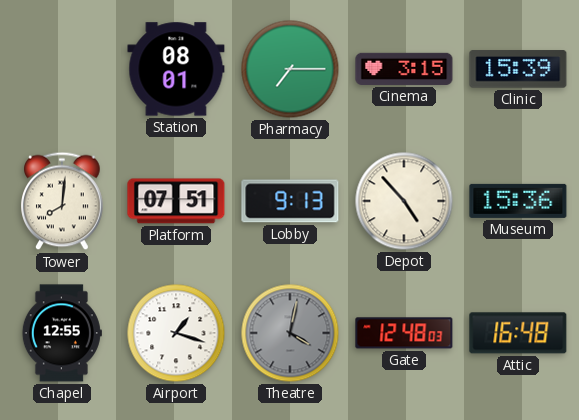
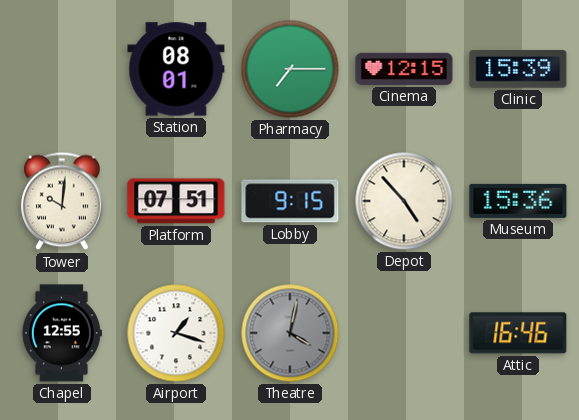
Cinema: 3:15 -> 12:15 (404, 69)
Tower: 8:01 -> 10:01 (63, 201)
Lobby: 9:13 -> 9:15 (290, 201)
Gate: 12:48 -> none (404, 333)
Attic: 16:48 -> 16:46 (518, 333)
